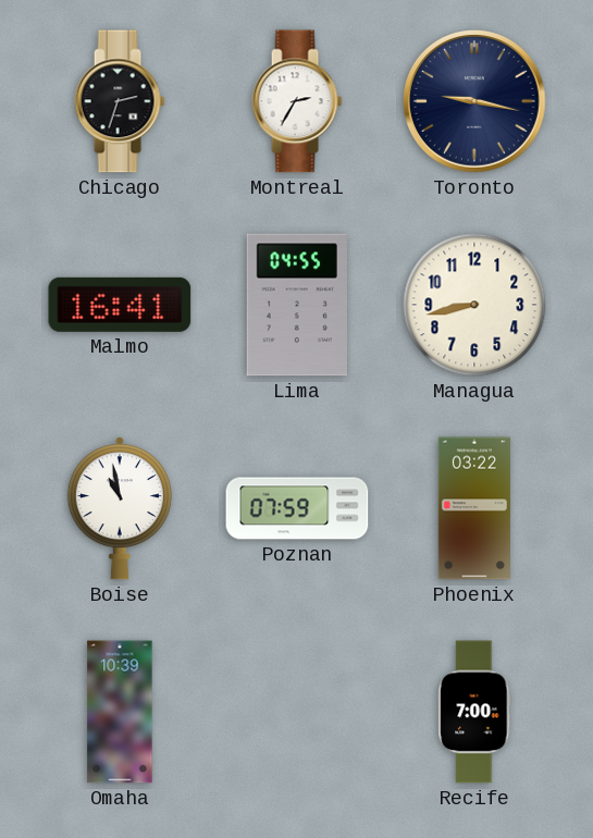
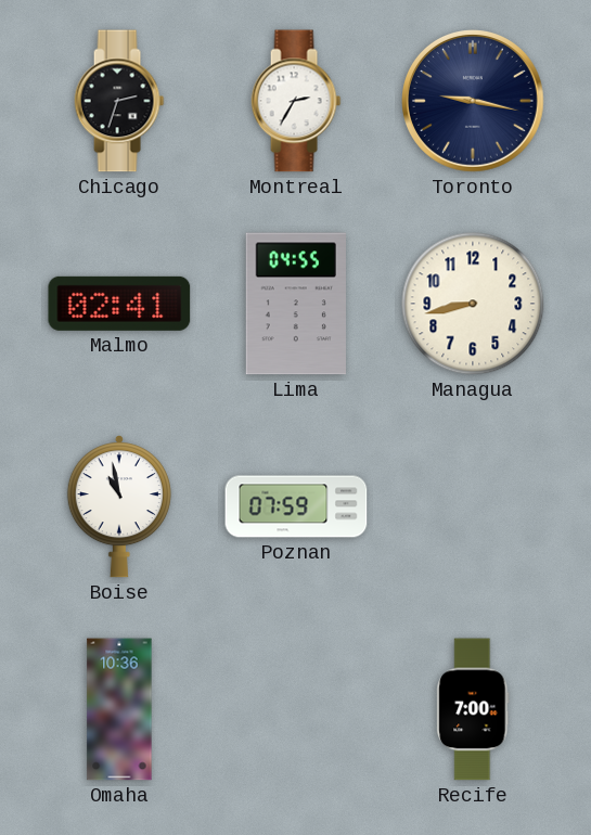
Malmo: 16:41 -> 02:41 (119, 304)
Phoenix: 03:22 -> none (474, 508)
Omaha: 10:39 -> 10:36 (119, 709)
